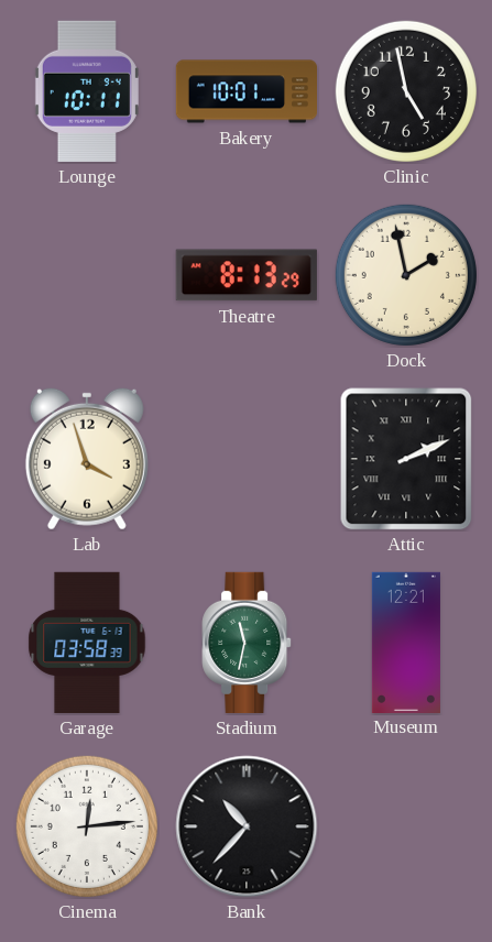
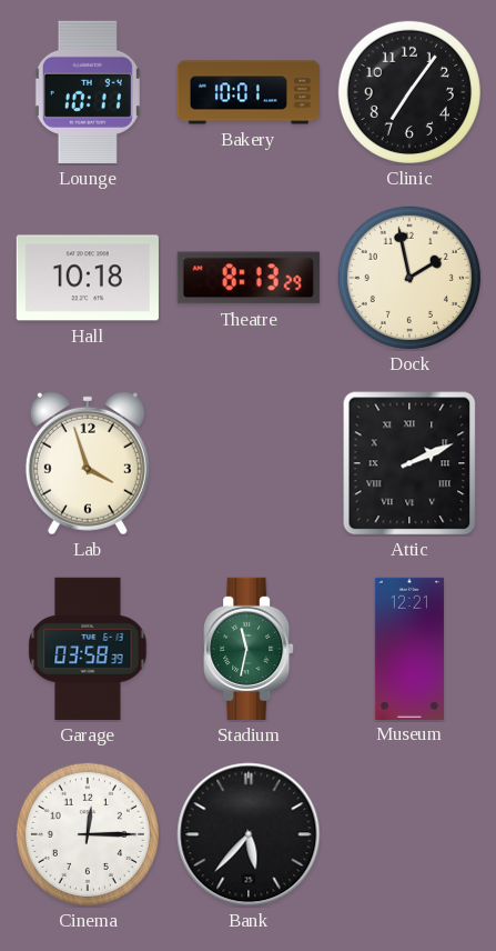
Clinic: 4:58 -> 7:06 (409, 92)
Hall: none -> 10:18 (88, 278)
Cinema: 12:14 -> 12:15 (88, 834)
Bank: 10:37 -> 5:37 (249, 834)
